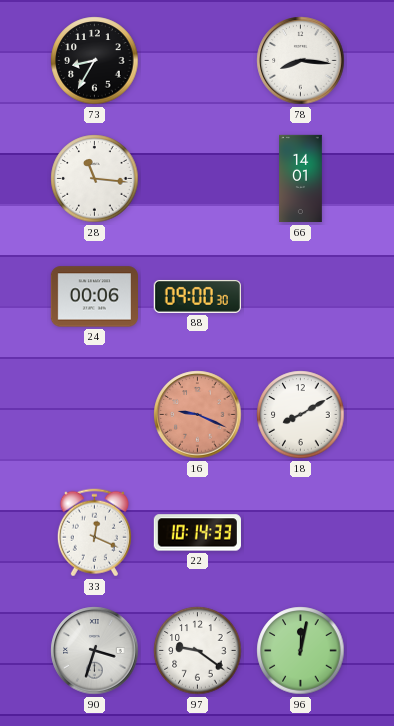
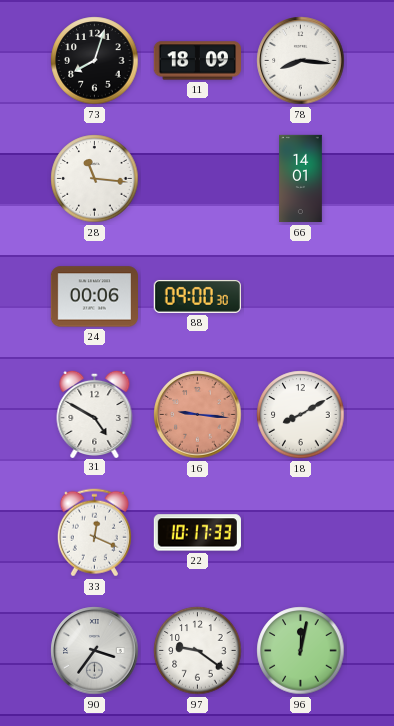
73: 8:35 -> 8:03 (95, 61)
11: none -> 18:09 (197, 61)
31: none -> 4:50 (95, 413)
16: 9:19 -> 9:16 (198, 415)
22: 10:14 -> 10:17 (197, 533)
90: 3:33 -> 3:36 (95, 651)
